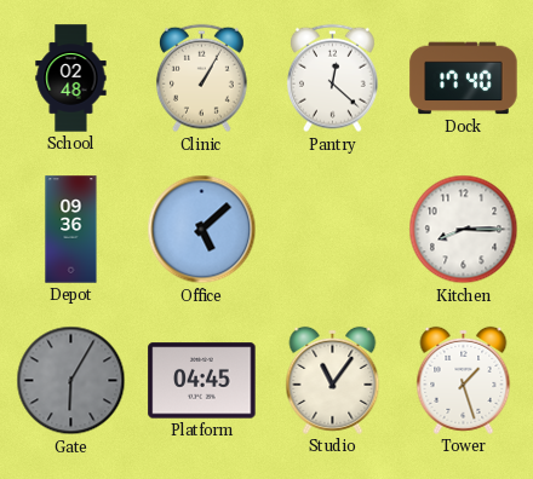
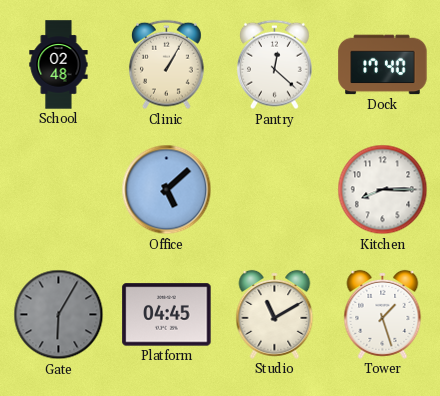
Depot: 09:36 -> none (71, 230)
Studio: 11:06 -> 11:10 (275, 314)
